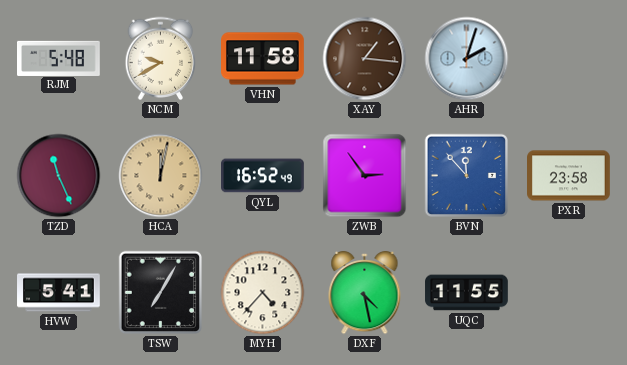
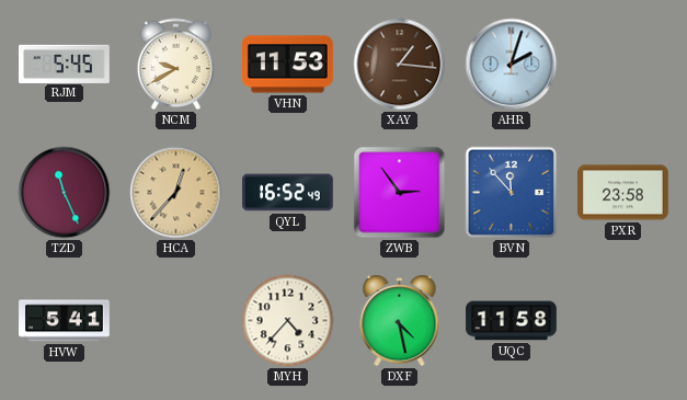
RJM: 5:48 -> 5:45 (65, 64)
VHN: 11:58 -> 11:53 (288, 65)
HCA: 12:02 -> 12:37 (176, 193)
TSW: 7:05 -> none (161, 293)
UQC: 11:55 -> 11:58 (512, 321)
